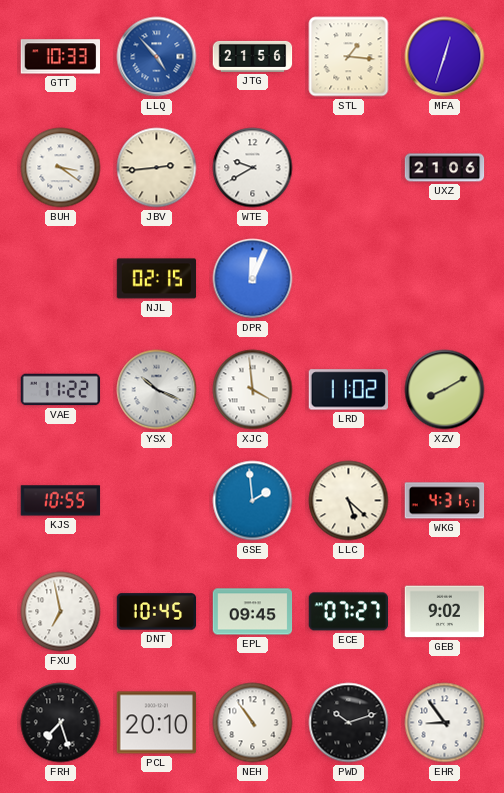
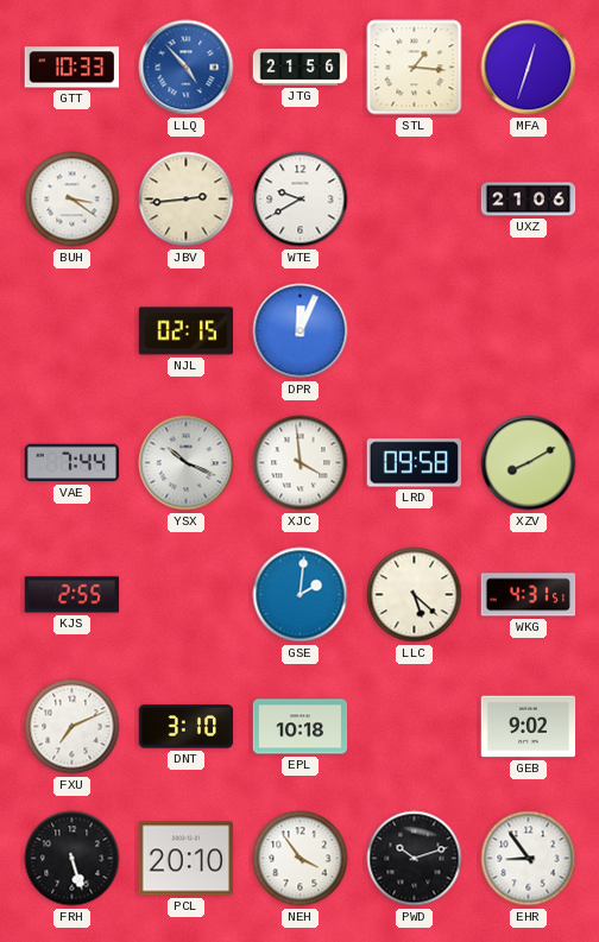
VAE: 11:22 -> 7:44 (72, 463)
LRD: 11:02 -> 09:58 (414, 463)
KJS: 10:55 -> 2:55 (72, 595)
GSE: 1:59 -> 2:01 (301, 595)
FXU: 6:58 -> 7:11 (72, 727)
DNT: 10:45 -> 3:10 (187, 727)
EPL: 09:45 -> 10:18 (301, 727)
ECE: 07:27 -> none (348, 612)
FRH: 7:27 -> 5:27 (72, 859)
NEH: 10:54 -> 3:54 (301, 859)
